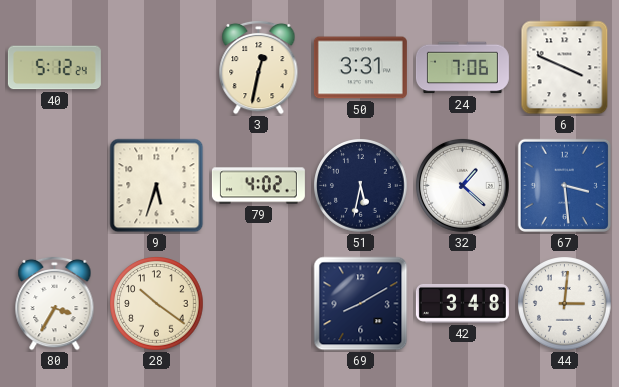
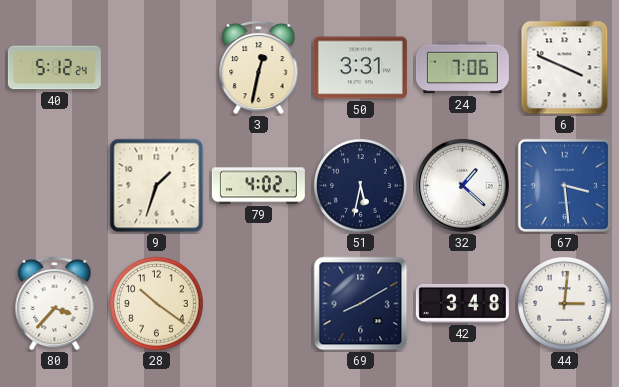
9: 5:33 -> 1:33 (157, 186)
80: 3:35 -> 3:37 (55, 303)
